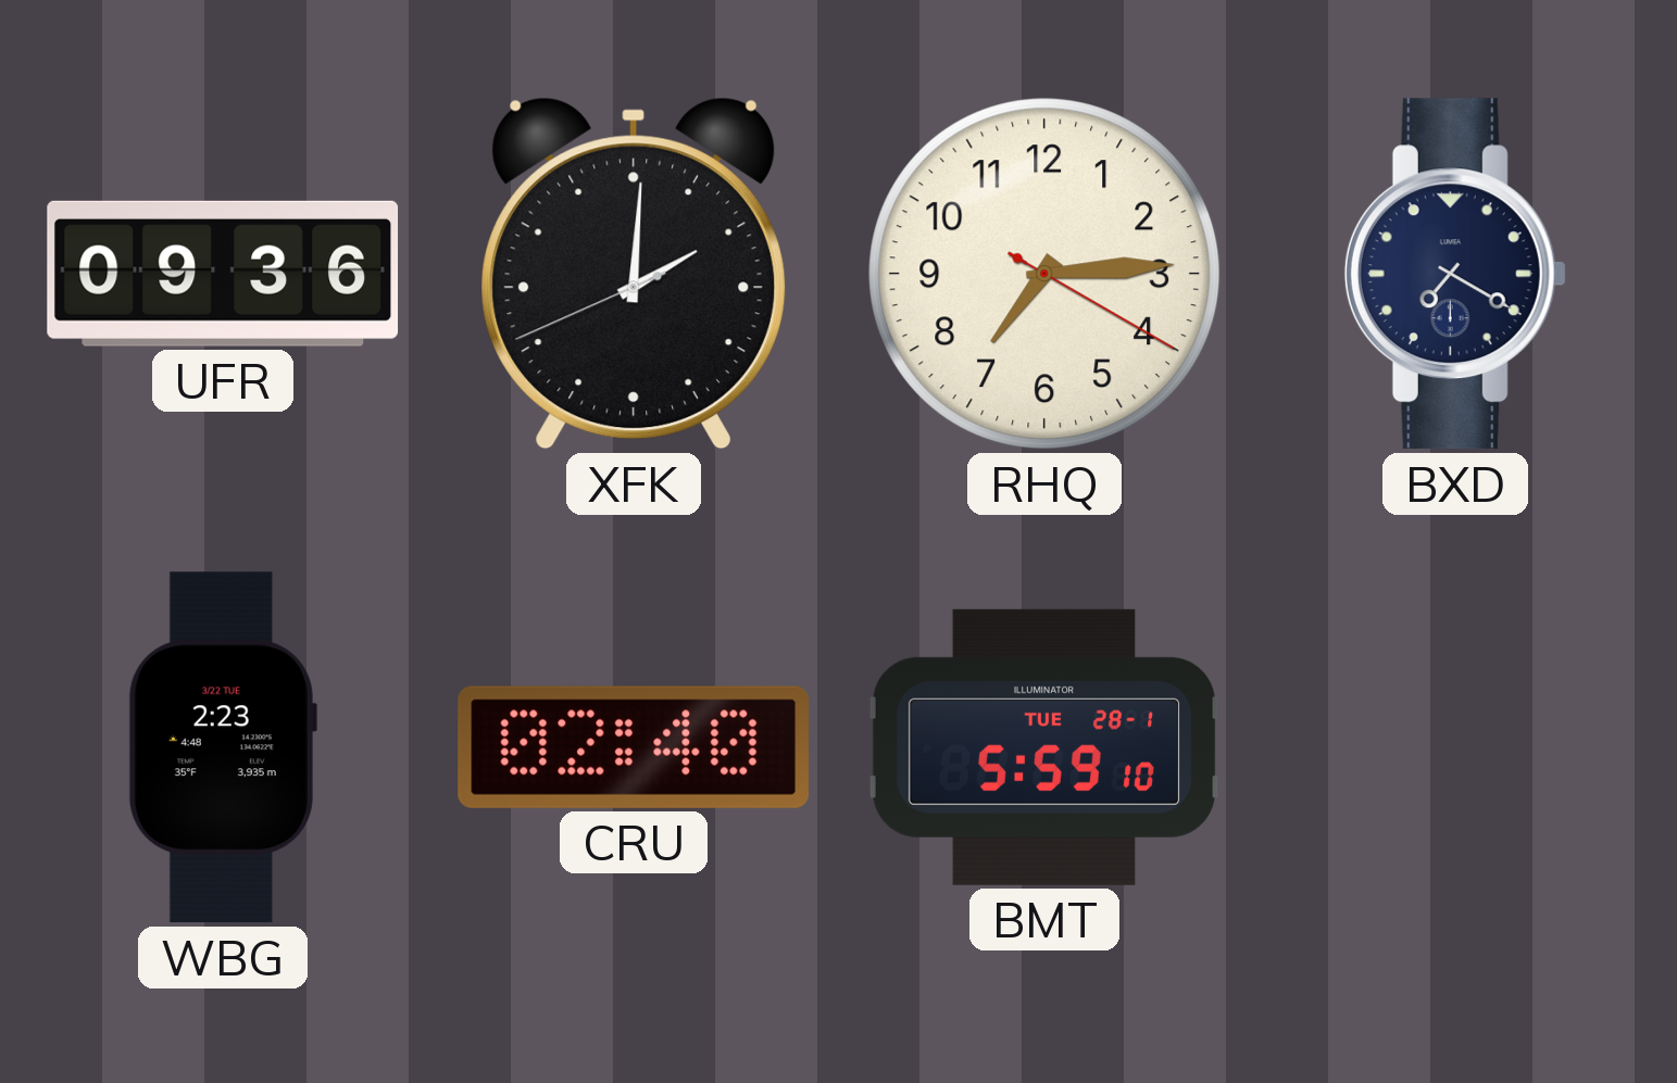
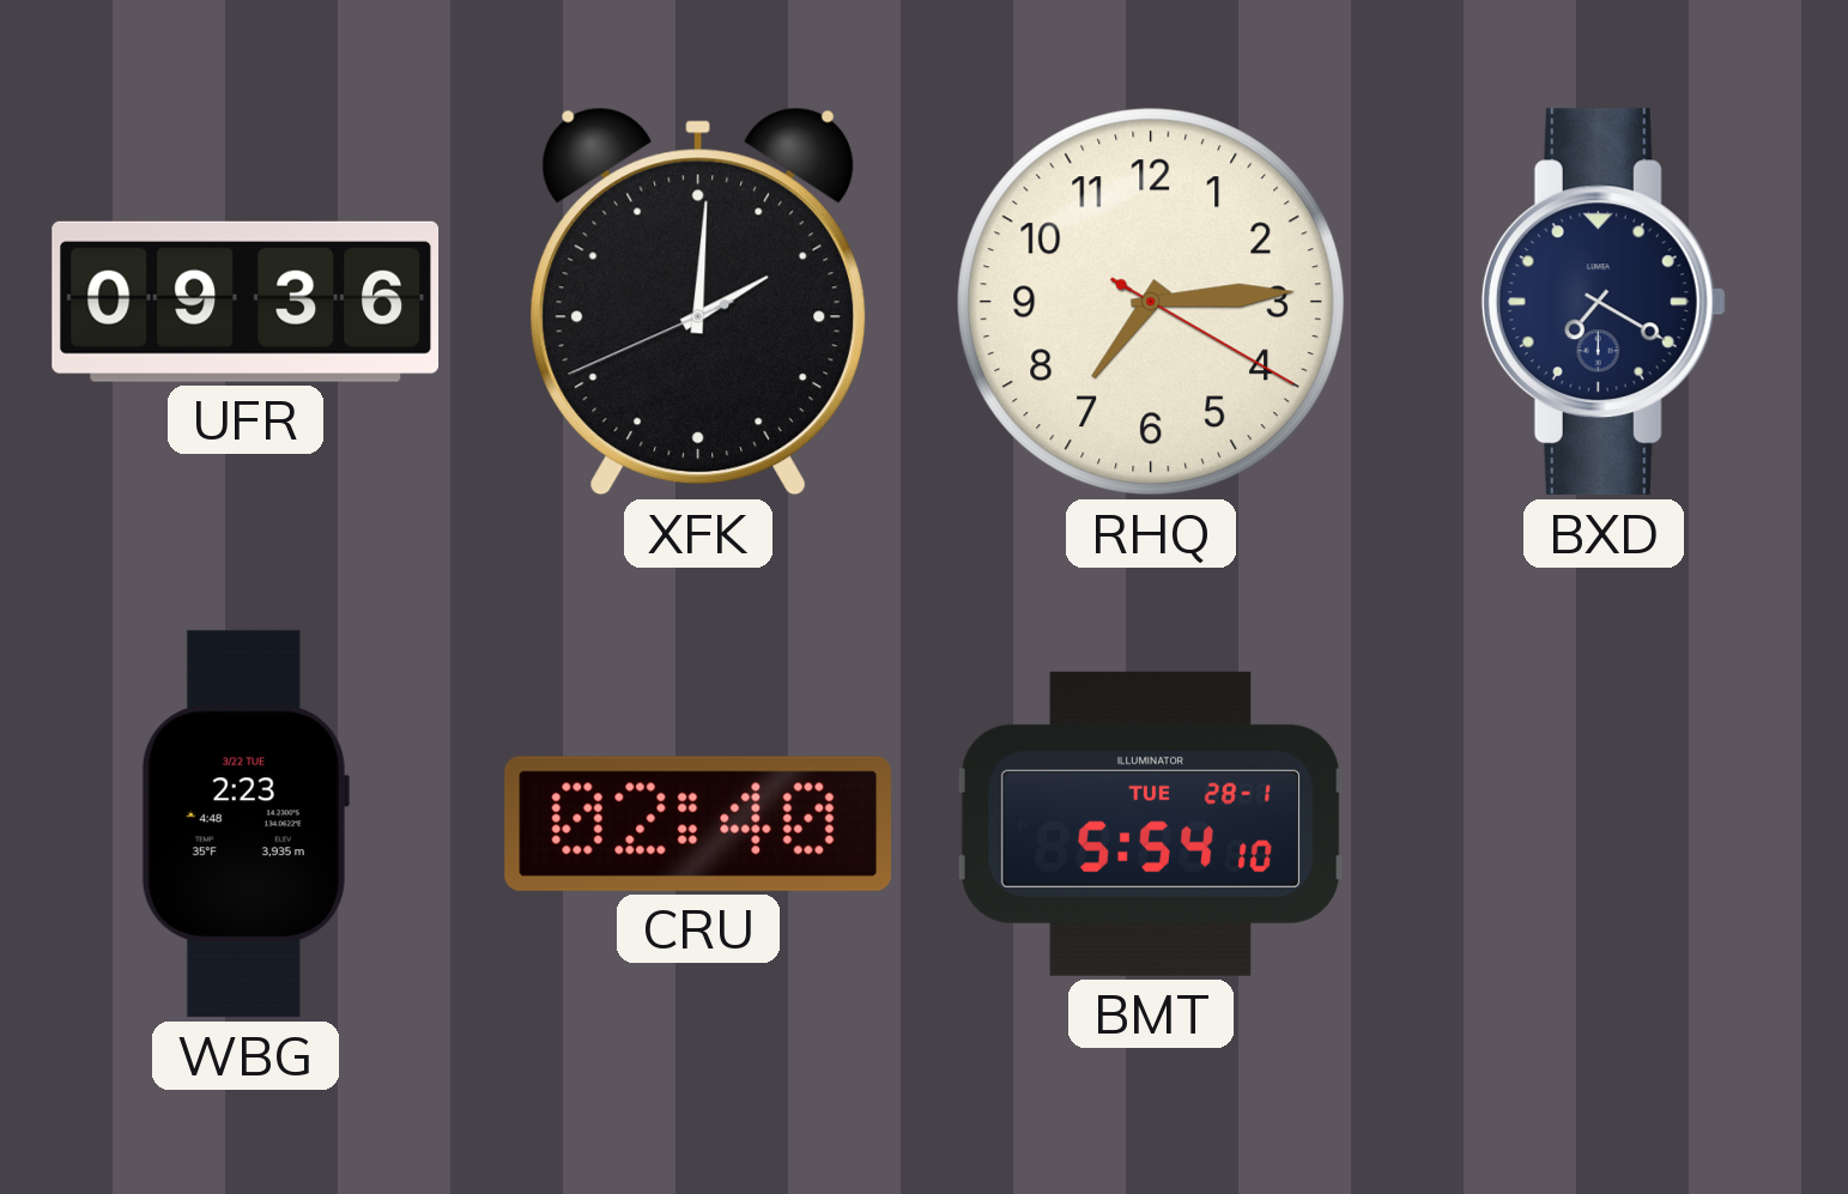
BMT: 5:59 -> 5:54 (1151, 824)
